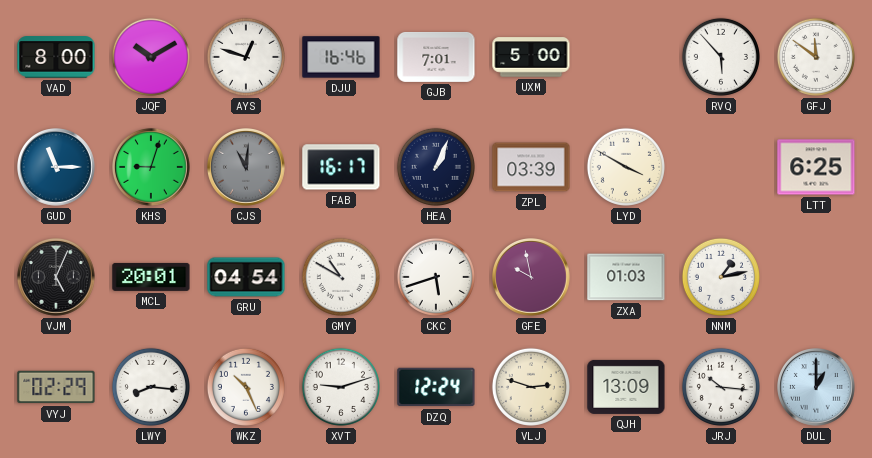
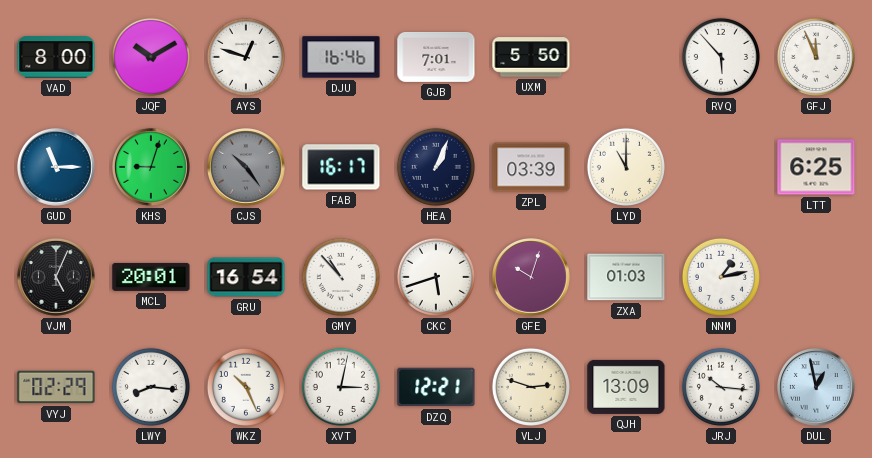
UXM: 5:00 -> 5:50 (531, 57)
GFJ: 11:51 -> 11:56 (816, 57)
CJS: 11:01 -> 10:24 (247, 168)
LYD: 3:50 -> 11:00 (626, 167)
GRU: 04:54 -> 16:54 (246, 277)
GMY: 10:50 -> 10:53 (341, 277)
GFE: 9:58 -> 10:03 (532, 278)
XVT: 9:12 -> 3:02 (341, 387)
DZQ: 12:24 -> 12:21 (436, 387)
DUL: 1:00 -> 12:58 (817, 388)
